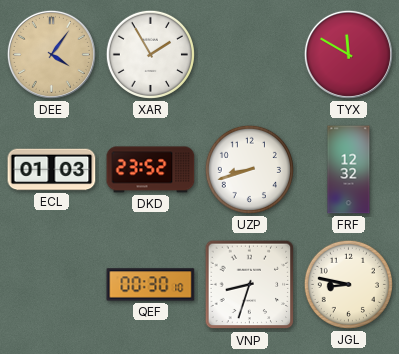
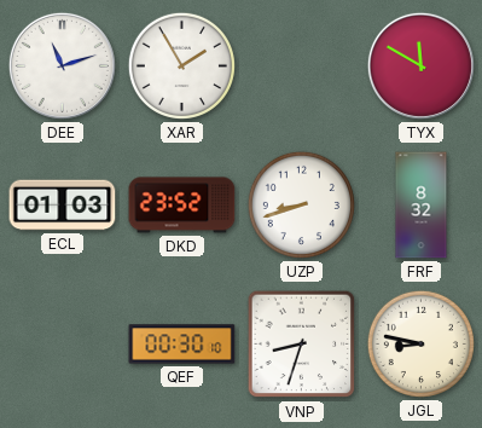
DEE: 4:06 -> 11:12 (62, 65)
DEE dial: champagne -> white (62, 65)
FRF: 12:32 -> 8:32 (422, 206)
